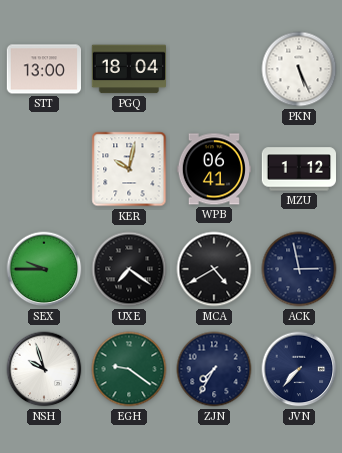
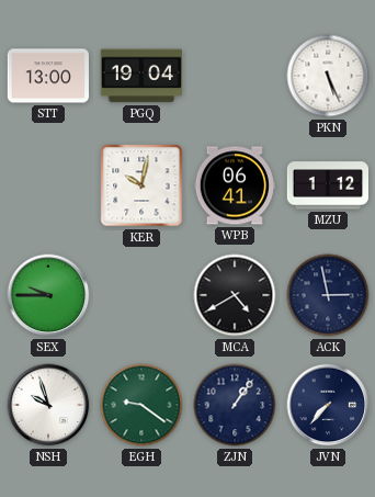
PGQ: 18:04 -> 19:04 (140, 76)
UXE: 7:21 -> none (129, 269)
ZJN: 7:35 -> 1:06 (235, 405)
